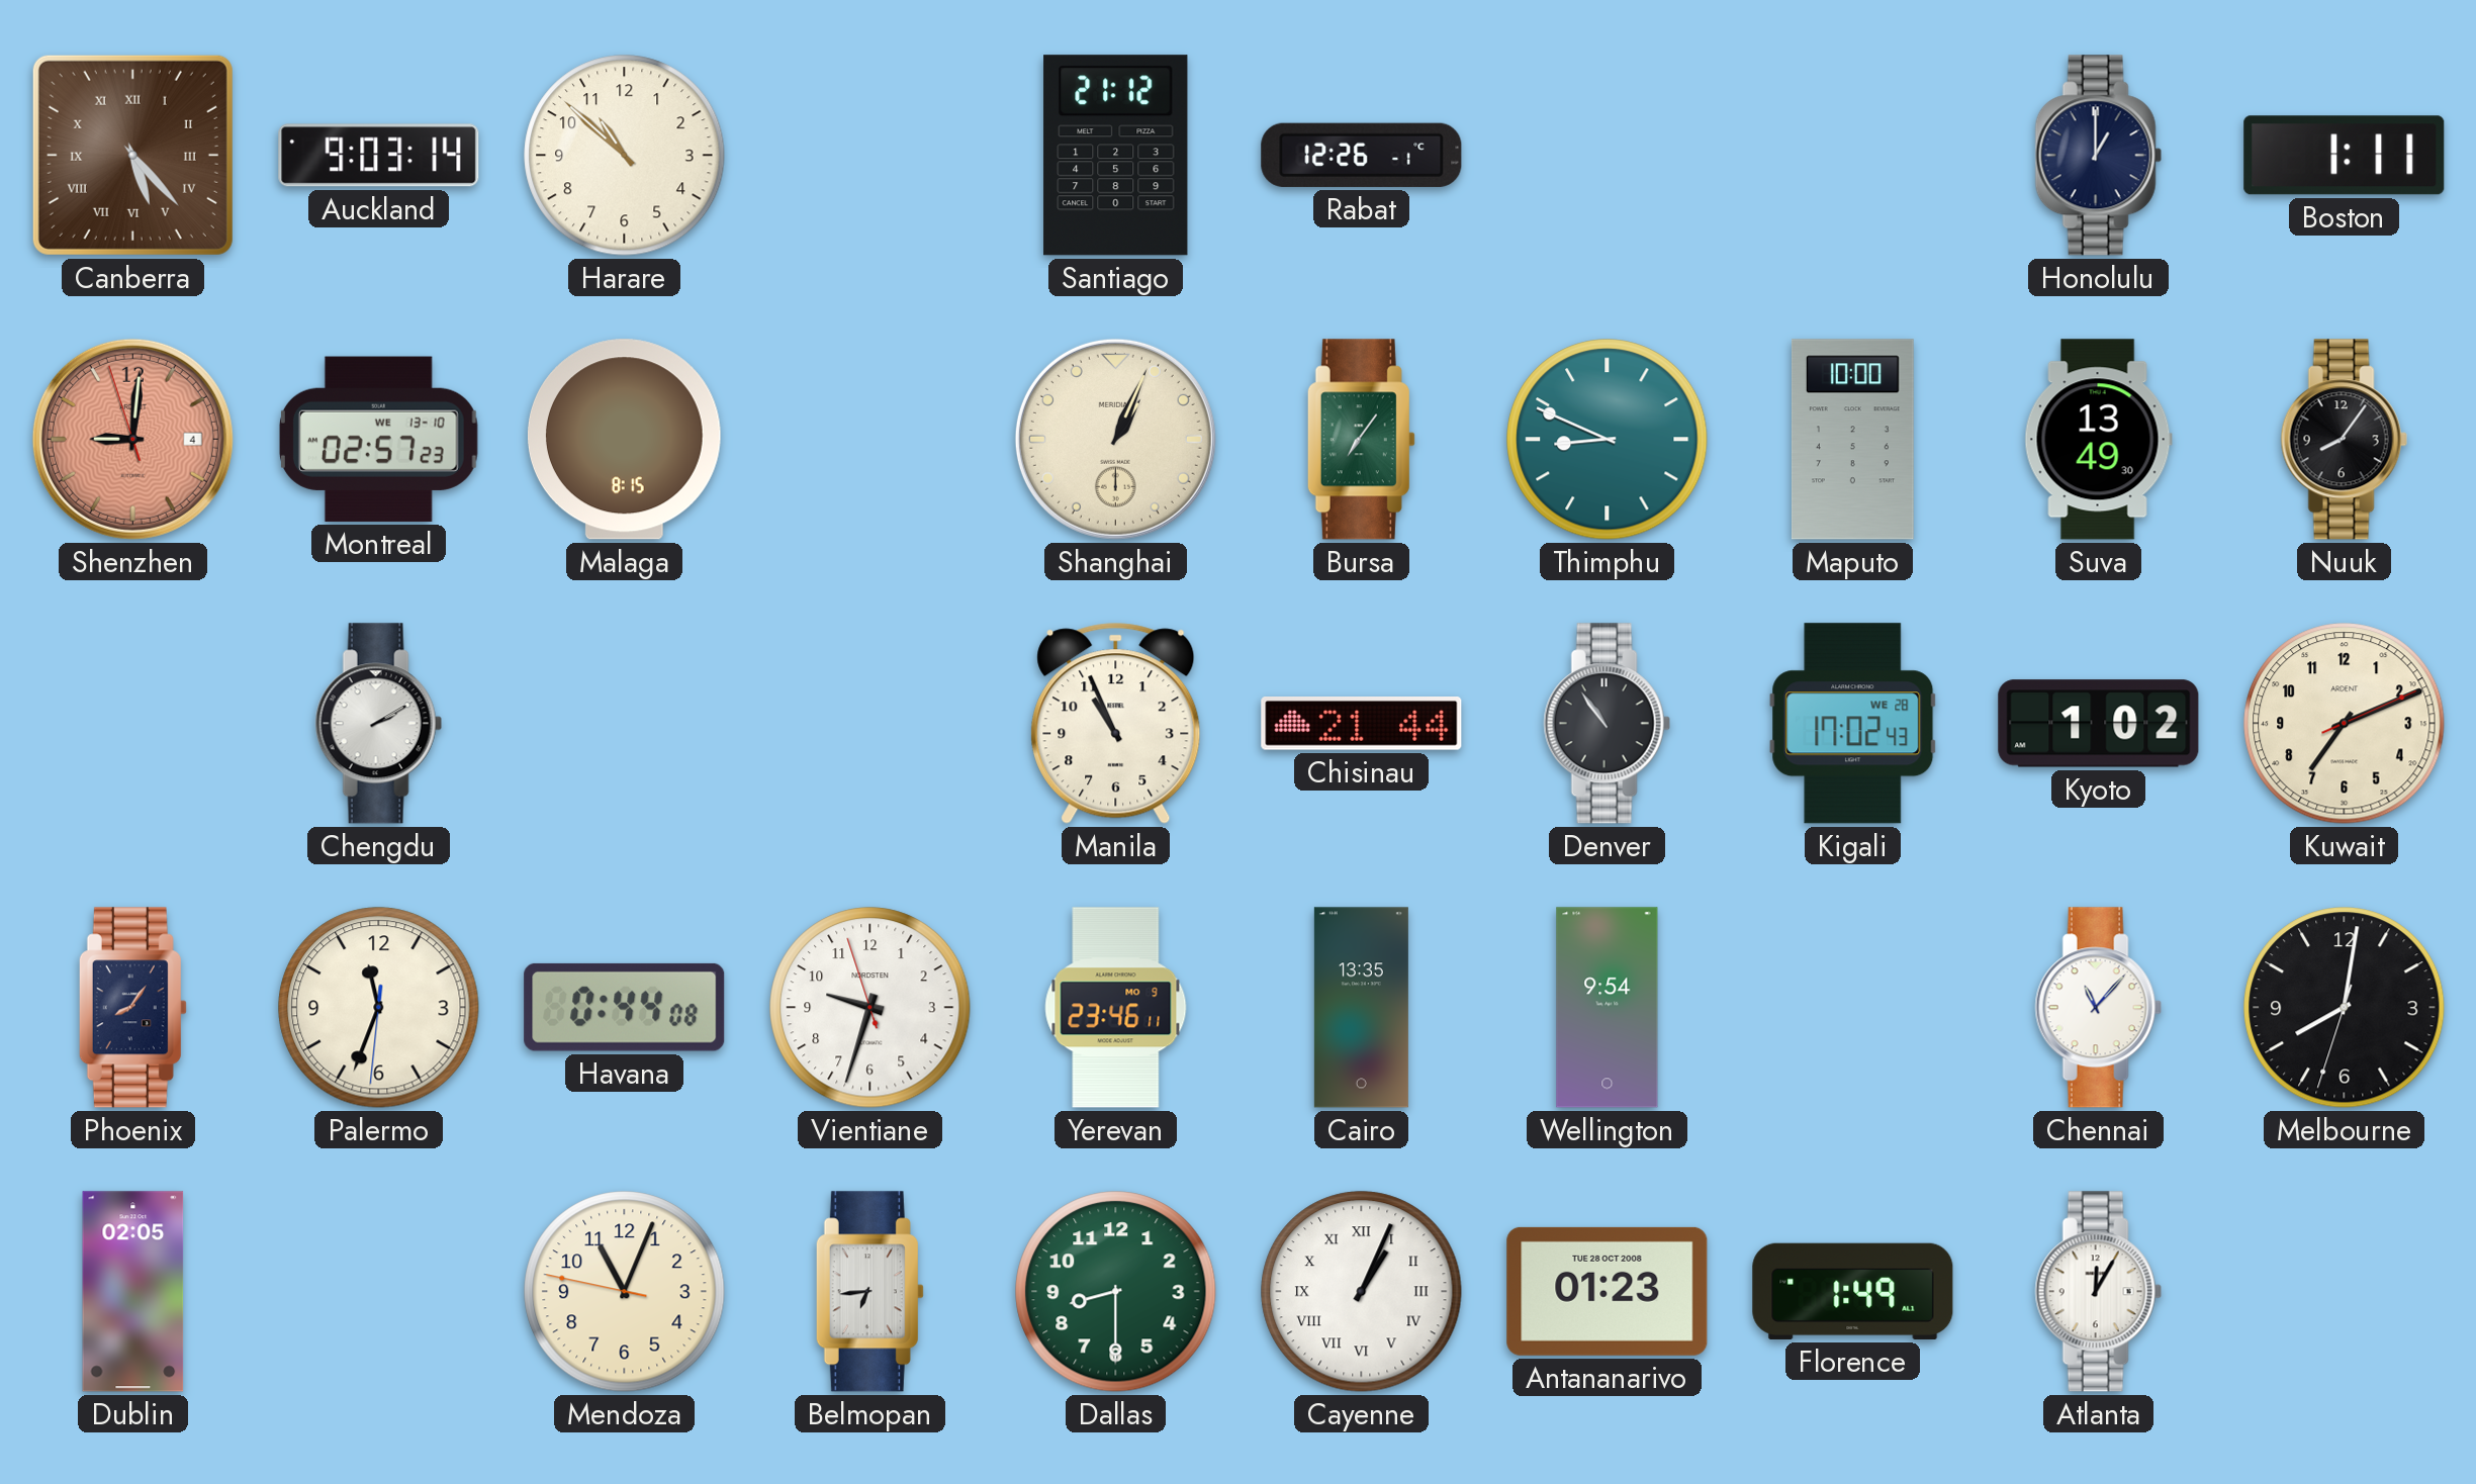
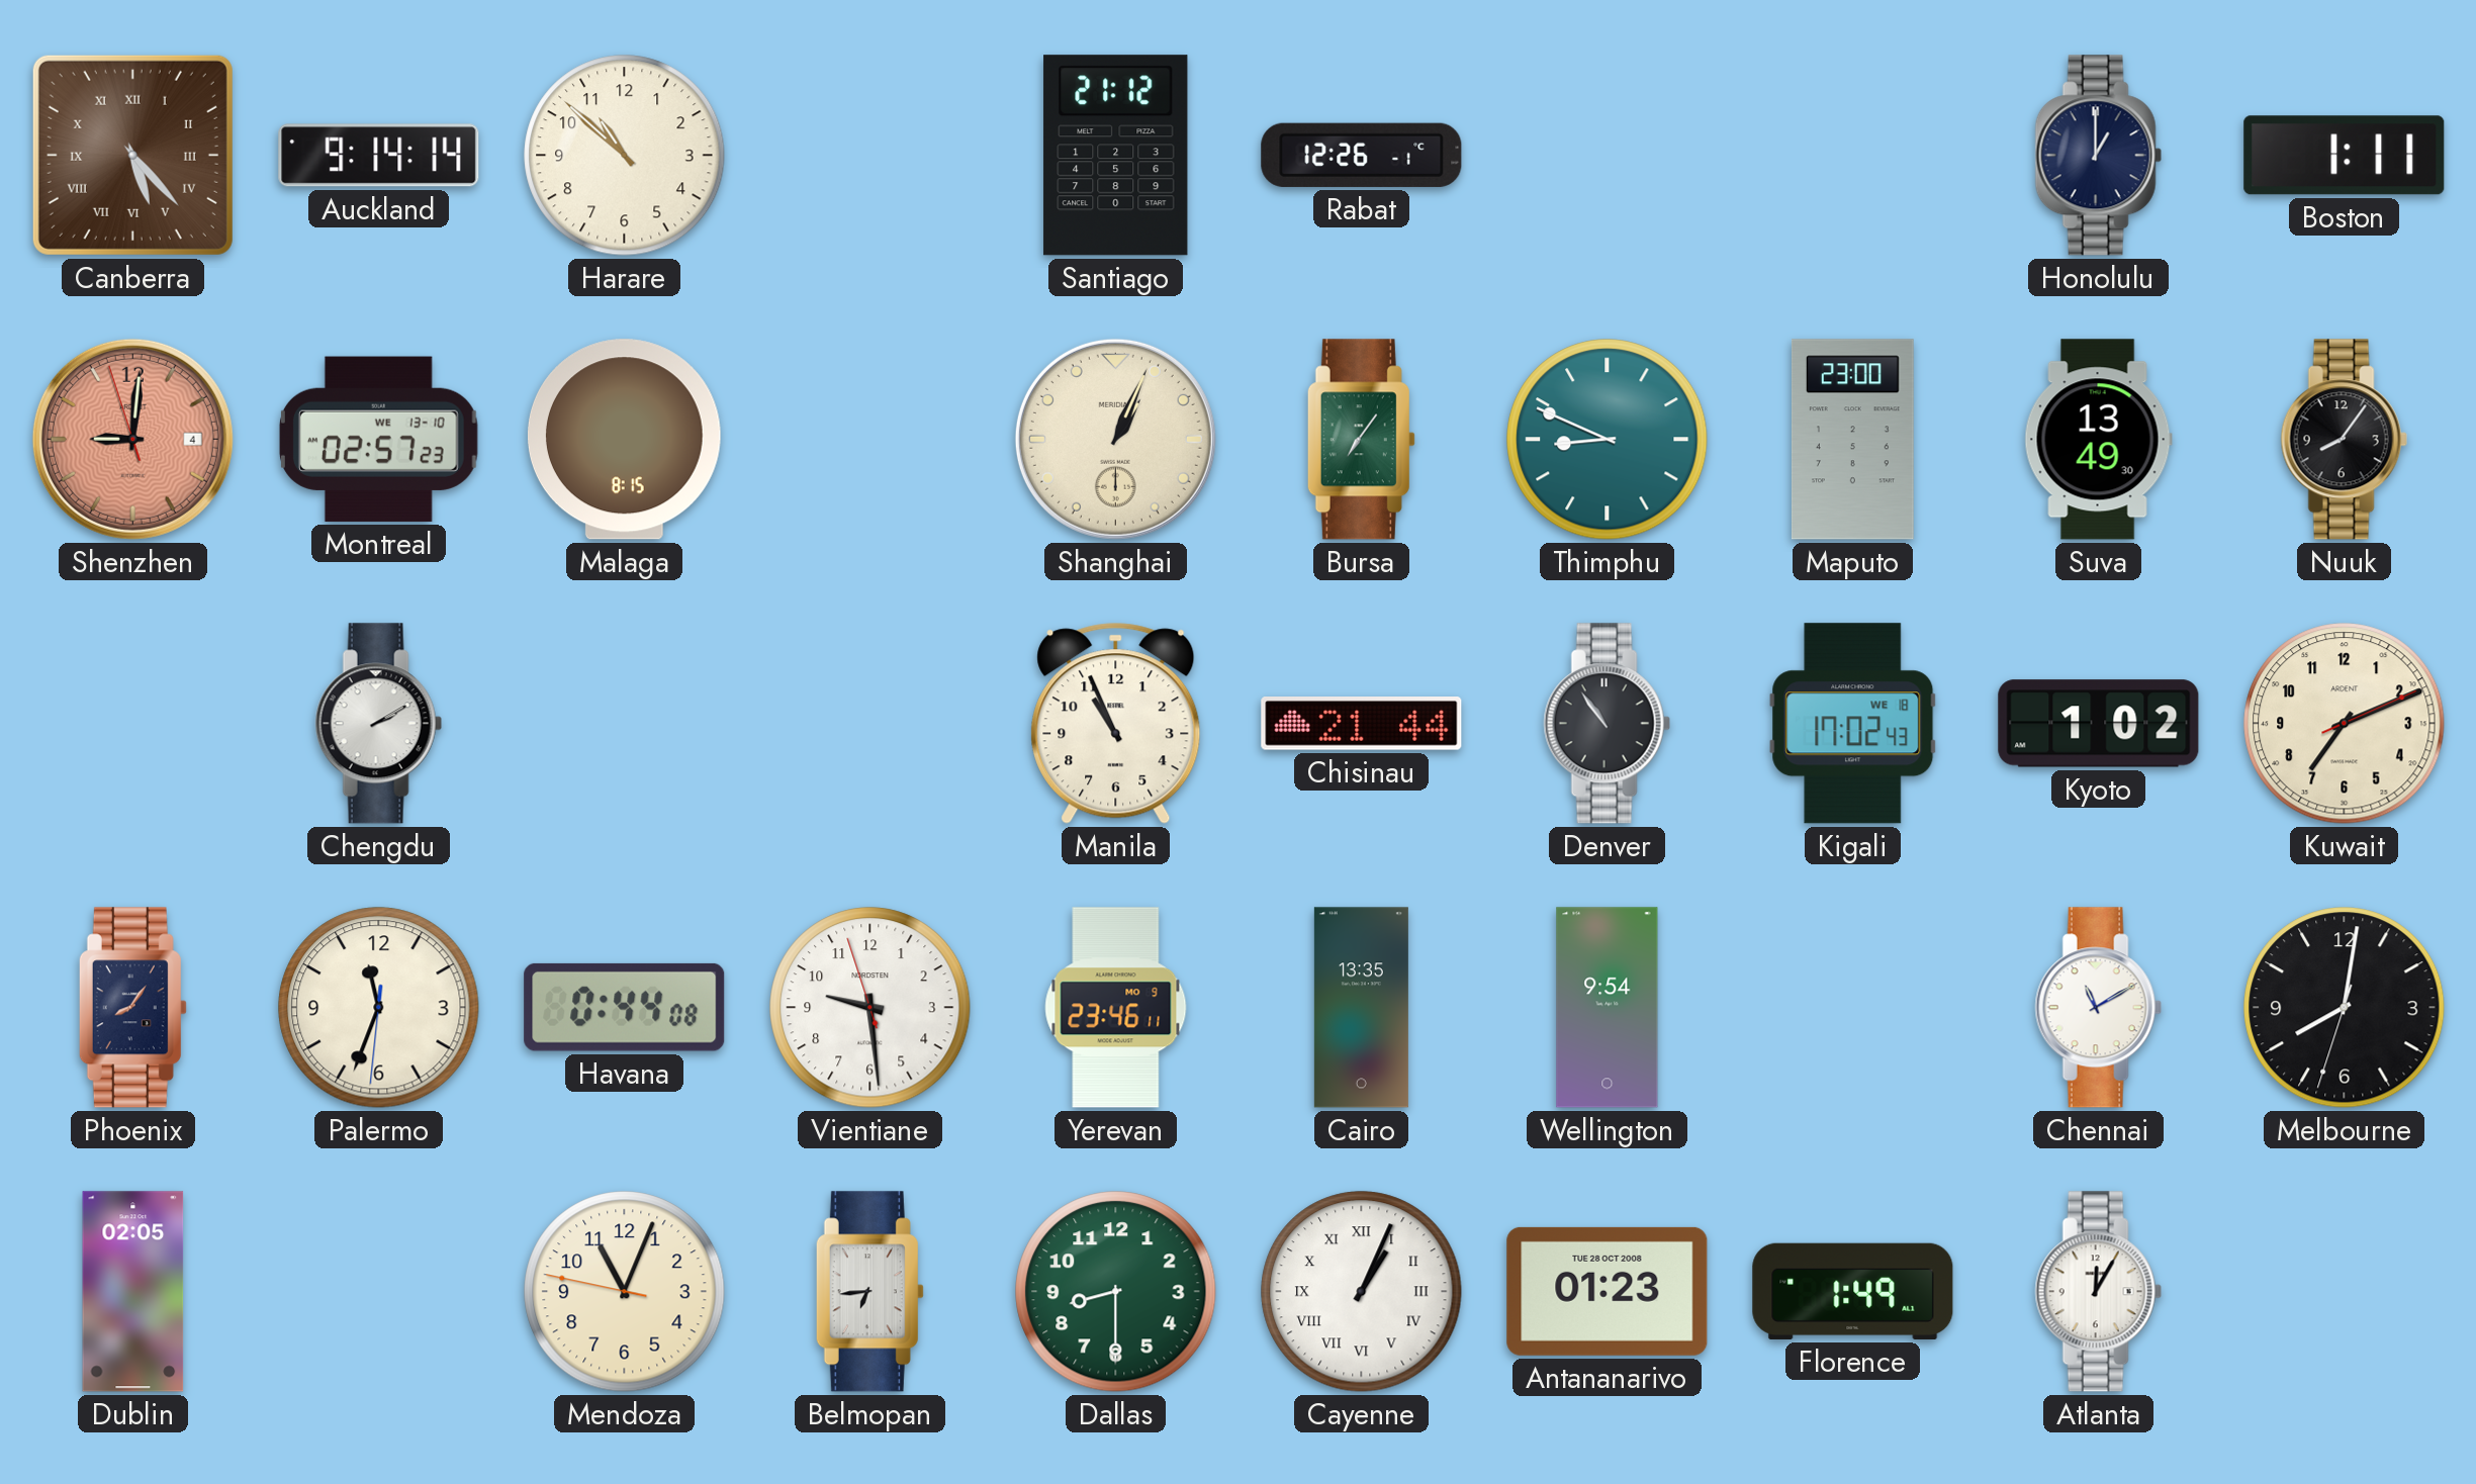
Auckland: 9:03 -> 9:14 (379, 156)
Maputo: 10:00 -> 23:00 (1852, 440)
Kigali date: WE 28 -> WE 18 (1853, 724)
Vientiane: 9:32 -> 9:28 (870, 1008)
Chennai: 11:07 -> 11:10 (2098, 1008)
